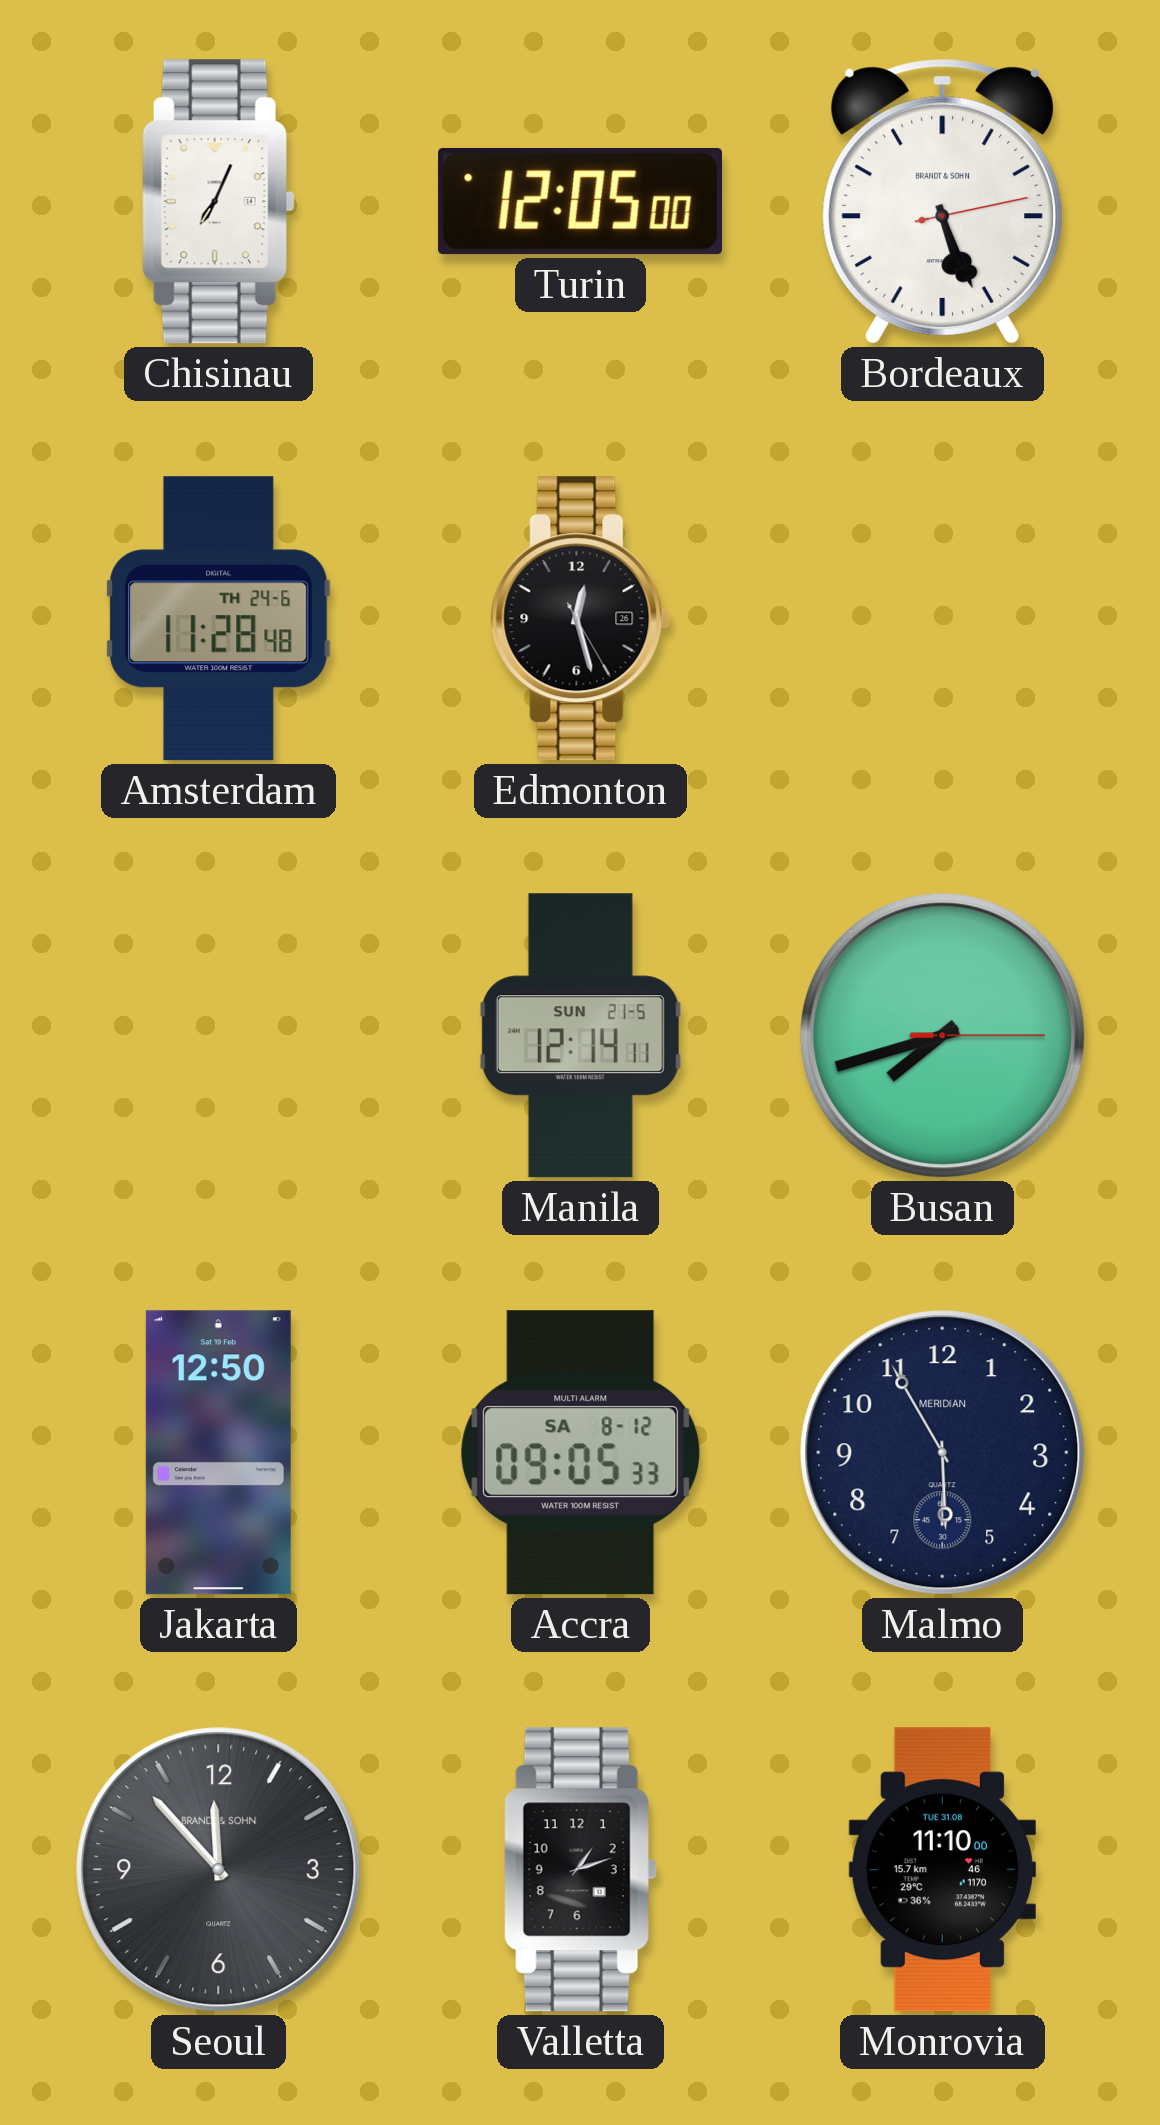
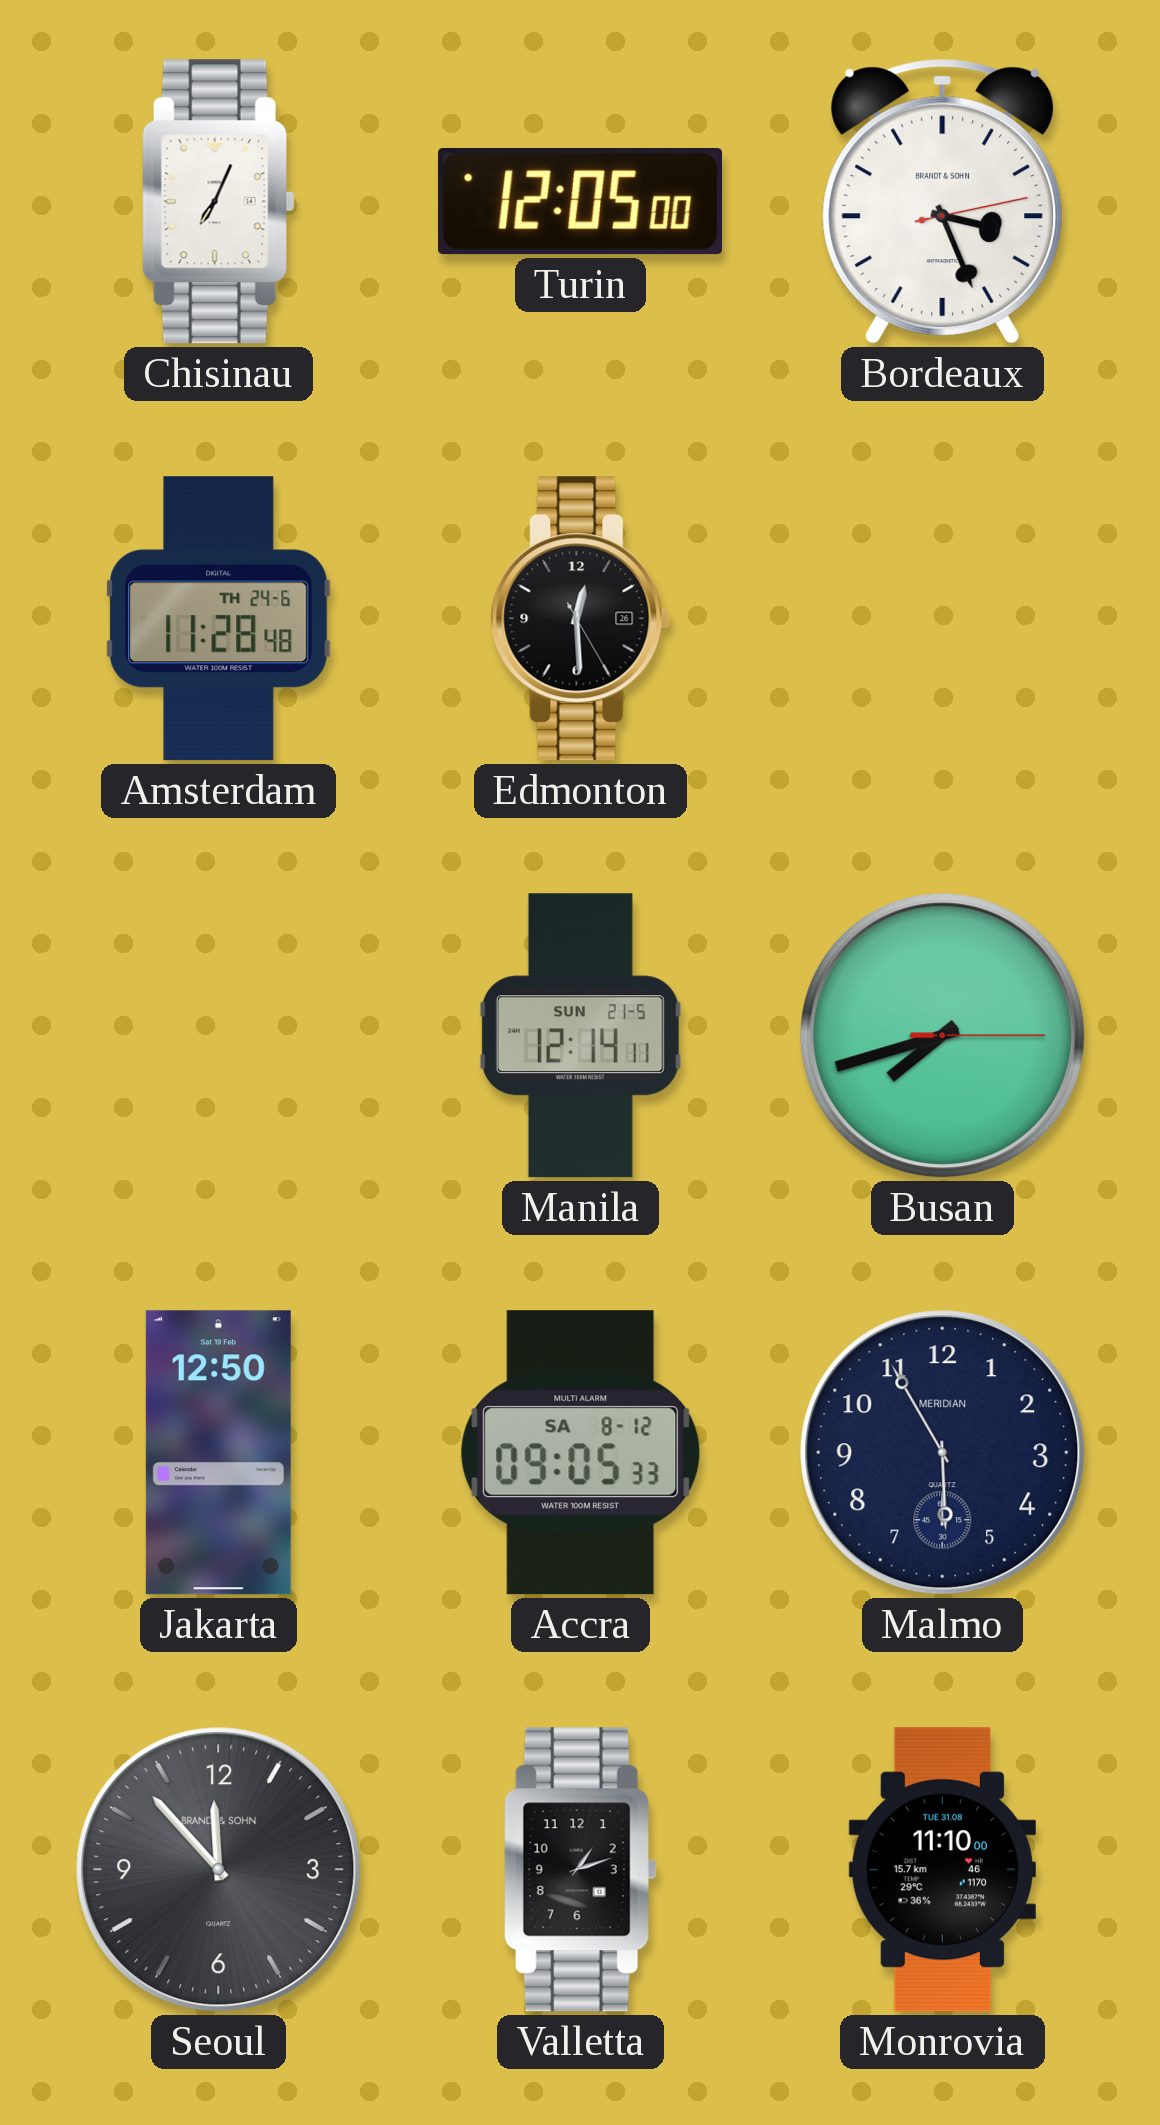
Bordeaux: 5:26 -> 3:26 (943, 201)
Edmonton: 12:27 -> 12:29 (581, 619)
